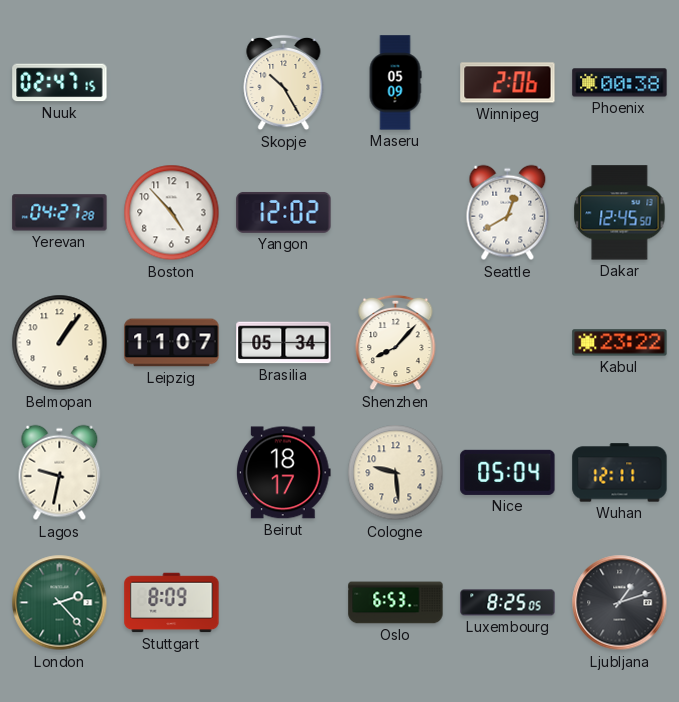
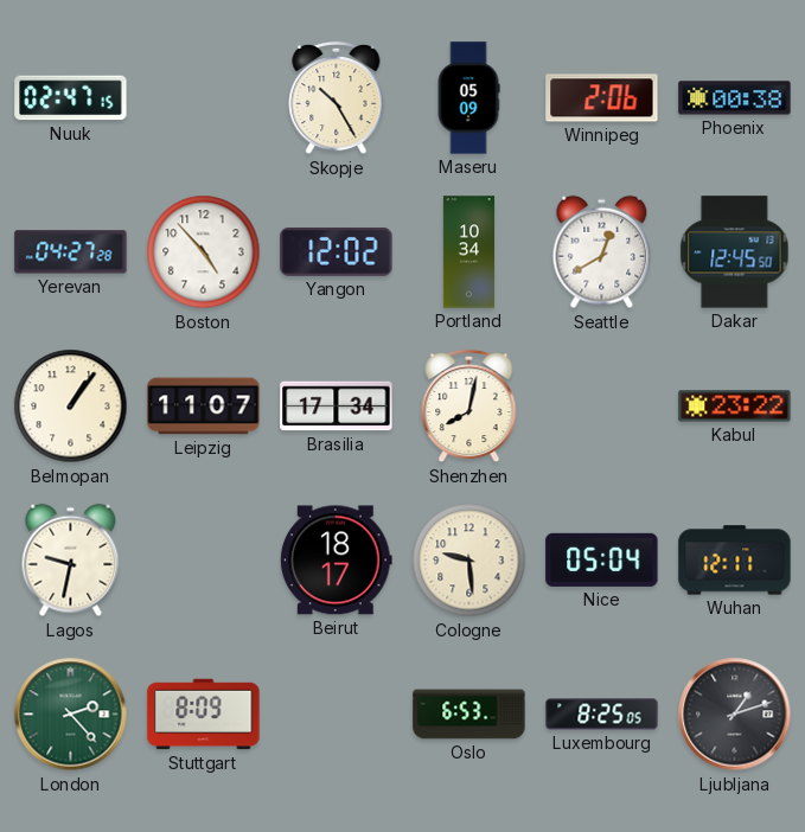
Portland: none -> 10:34 (468, 252)
Brasilia: 05:34 -> 17:34 (337, 407)
Shenzhen: 8:07 -> 8:02 (469, 407)
